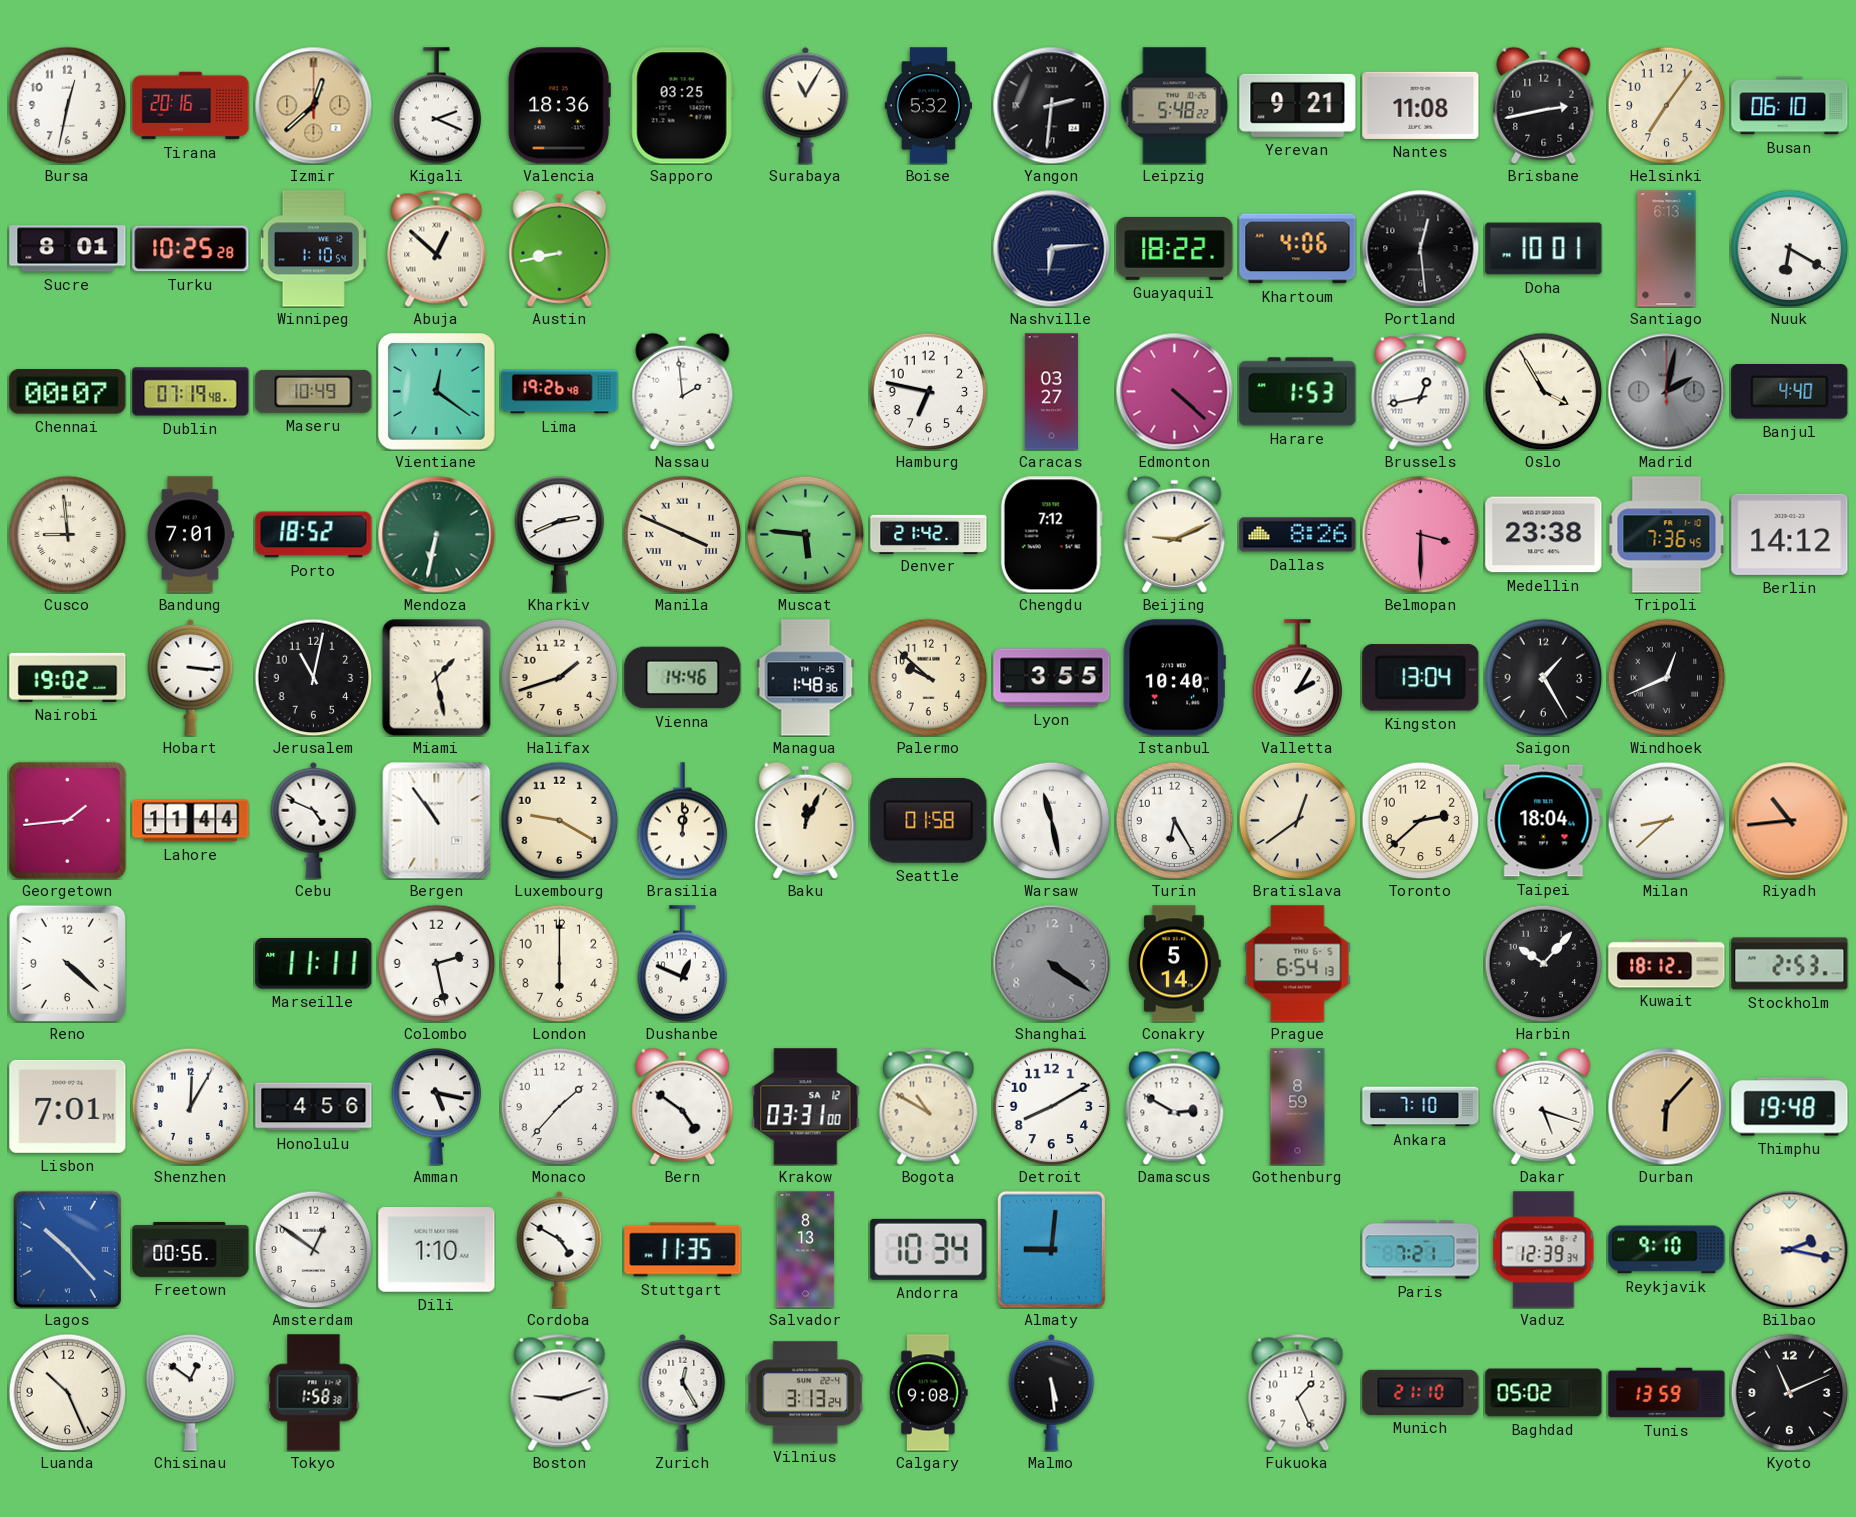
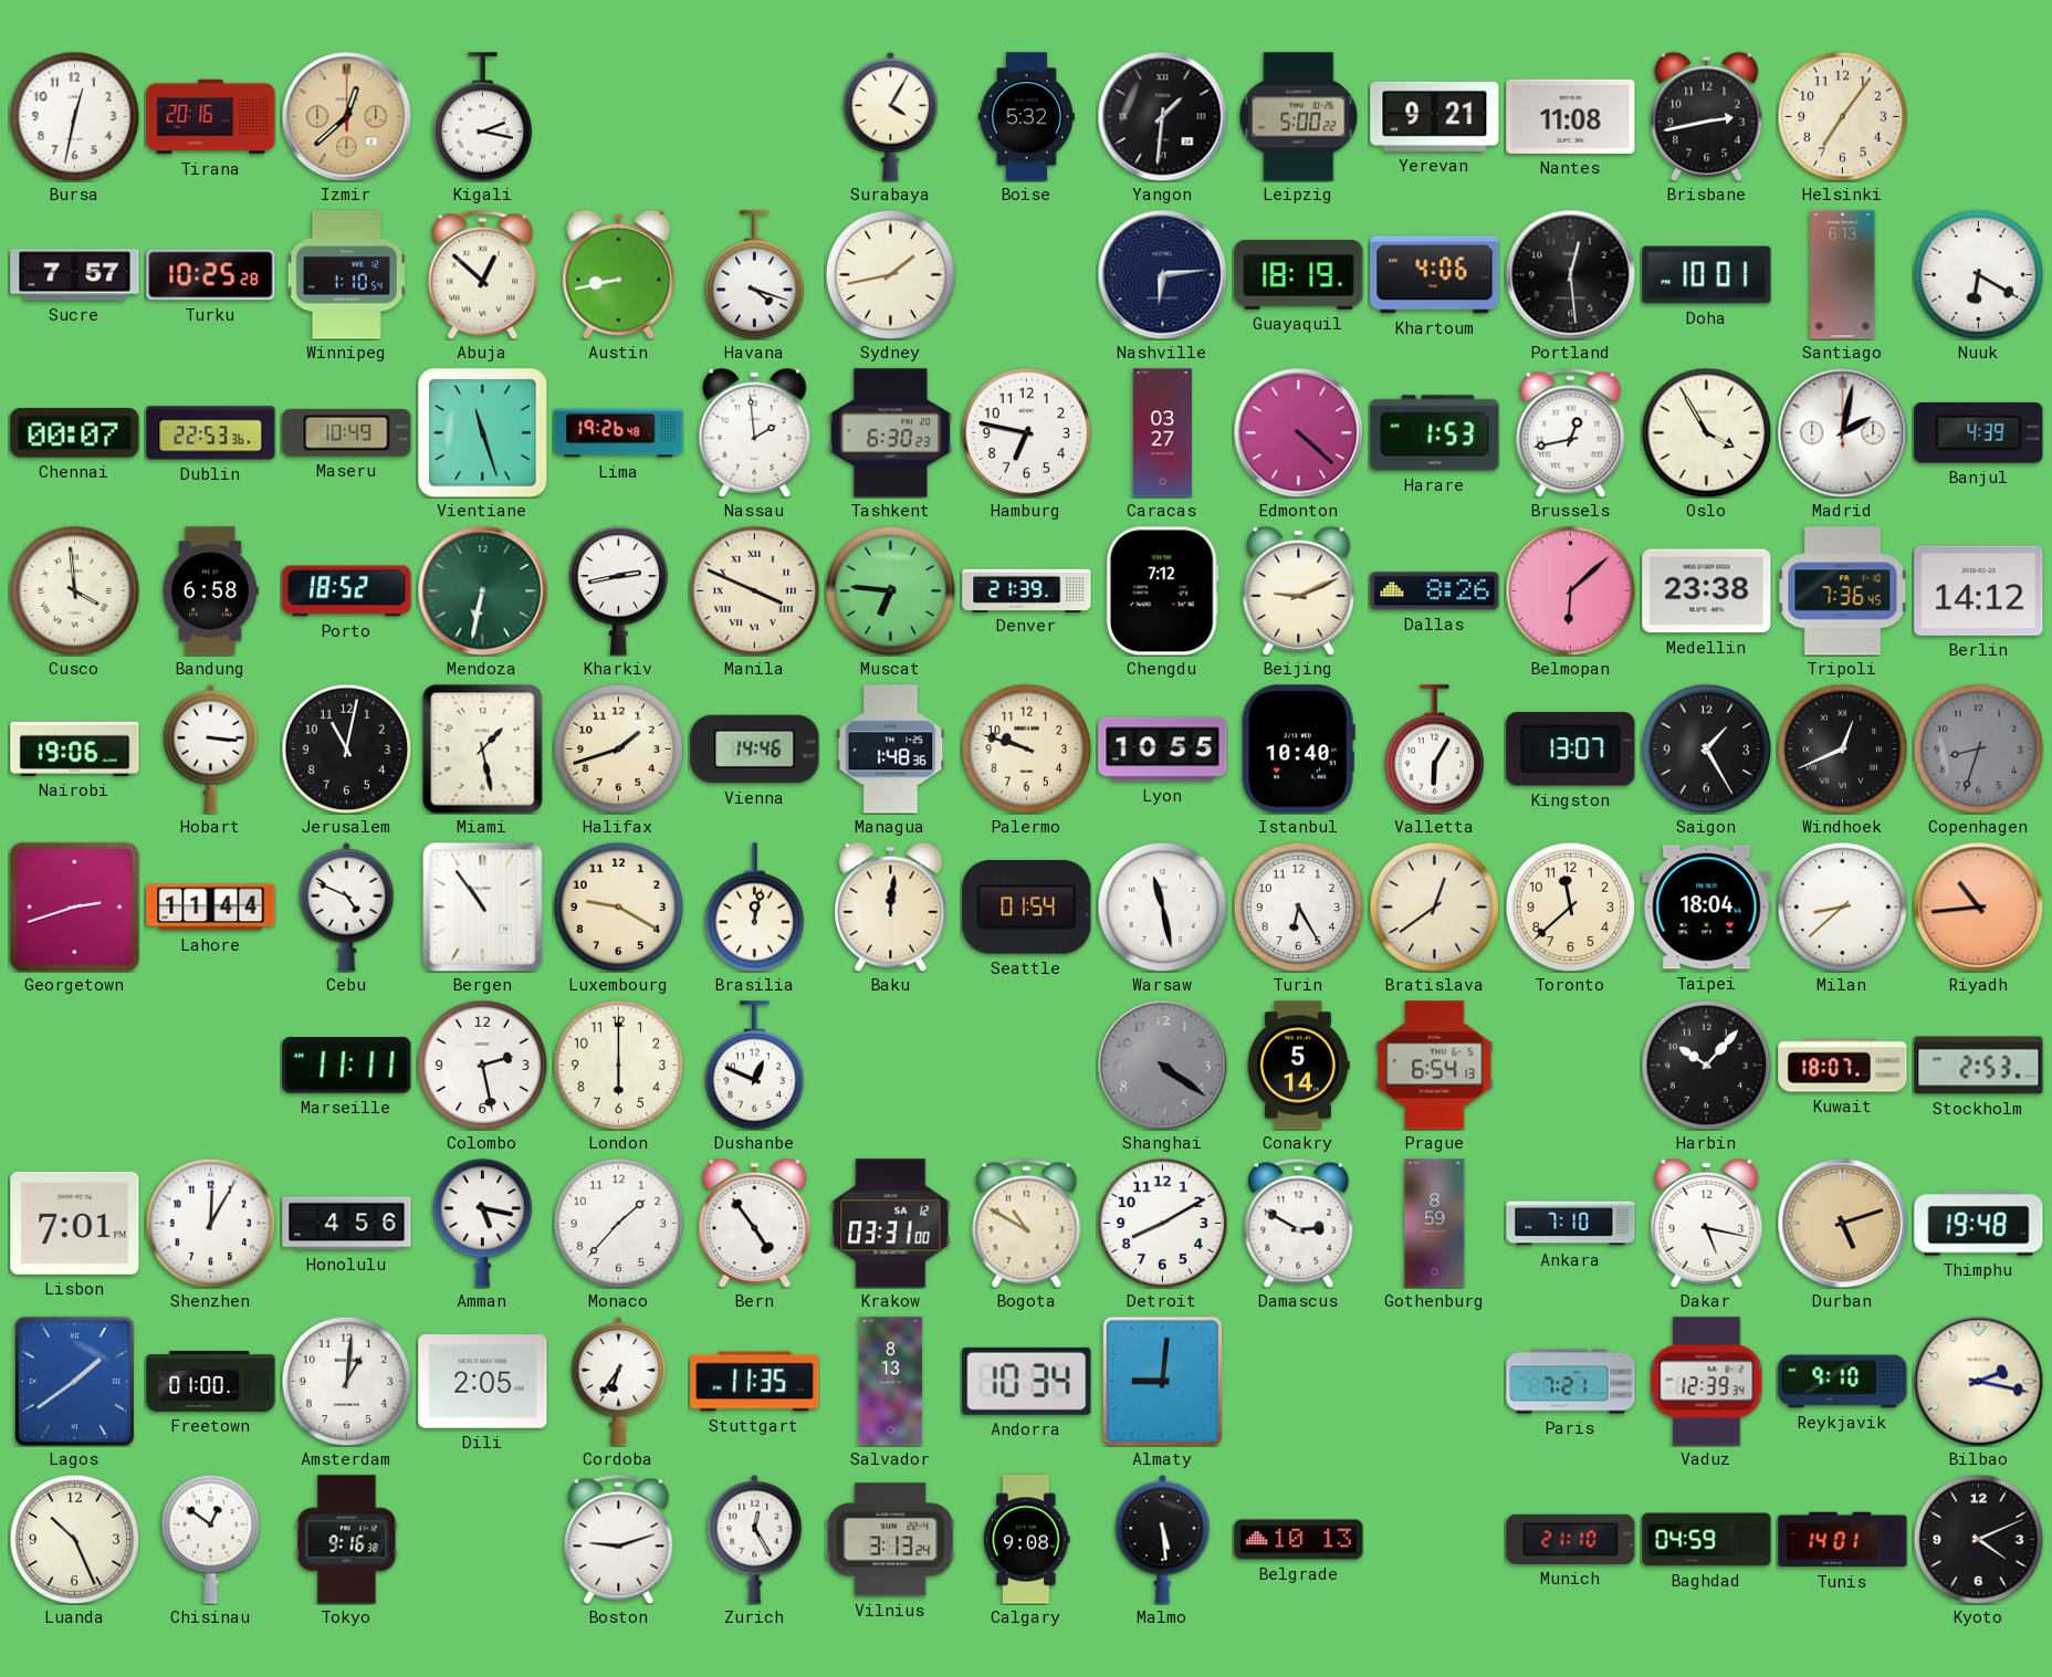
Kigali: 2:19 -> 2:17 (483, 117)
Valencia: 18:36 -> none (559, 106)
Sapporo: 03:25 -> none (682, 106)
Surabaya: 11:05 -> 4:05 (891, 116)
Yangon: 2:31 -> 1:31 (1162, 116)
Leipzig: 5:48 -> 5:00 (1299, 117)
Busan: 06:10 -> none (1790, 106)
Sucre: 8:01 -> 7:57 (75, 275)
Havana: none -> 4:18 (755, 275)
Sydney: none -> 1:43 (890, 274)
Guayaquil: 18:22 -> 18:19 (1299, 274)
Dublin: 07:19 -> 22:53 (211, 433)
Vientiane: 12:21 -> 11:27 (483, 433)
Tashkent: none -> 6:30 (891, 433)
Madrid dial: grey -> white (1842, 432)
Banjul: 4:40 -> 4:39 (1979, 433)
Cusco: 8:59 -> 3:59 (74, 590)
Bandung: 7:01 -> 6:58 (210, 591)
Kharkiv: 2:41 -> 2:43 (619, 591)
Muscat: 5:46 -> 6:46 (890, 590)
Denver: 21:42 -> 21:39 (1027, 590)
Belmopan: 3:30 -> 6:08 (1570, 590)
Nairobi: 19:02 -> 19:06 (75, 748)
Palermo: 9:52 -> 9:48 (1026, 748)
Lyon: 3:55 -> 10:55 (1163, 750)
Valletta: 2:05 -> 6:05 (1435, 750)
Kingston: 13:04 -> 13:07 (1571, 750)
Copenhagen: none -> 8:33 (1978, 748)
Georgetown: 1:44 -> 2:42 (74, 906)
Brasilia: 12:01 -> 12:02 (755, 908)
Baku: 12:04 -> 12:01 (891, 906)
Seattle: 01:58 -> 01:54 (1027, 906)
Toronto: 2:38 -> 11:38 (1570, 906)
Reno: 4:22 -> none (67, 963)
Kuwait: 18:12 -> 18:07 (1843, 1066)
Bern: 4:51 -> 4:54 (755, 1223)
Dakar: 5:18 -> 5:17 (1707, 1223)
Durban: 6:07 -> 5:12 (1842, 1223)
Lagos: 10:23 -> 1:39 (74, 1381)
Freetown: 00:56 -> 01:00 (211, 1381)
Amsterdam: 12:51 -> 1:01 (346, 1381)
Dili: 1:10 -> 2:05 (483, 1382)
Cordoba: 4:50 -> 6:36 (619, 1381)
Tokyo: 1:58 -> 9:16 (347, 1540)
Belgrade: none -> 10:13 (1299, 1540)
Fukuoka: 1:26 -> none (1298, 1392)
Baghdad: 05:02 -> 04:59 (1707, 1540)
Tunis: 13:59 -> 14:01 (1843, 1540)
Kyoto: 11:11 -> 4:11 (1978, 1539)
